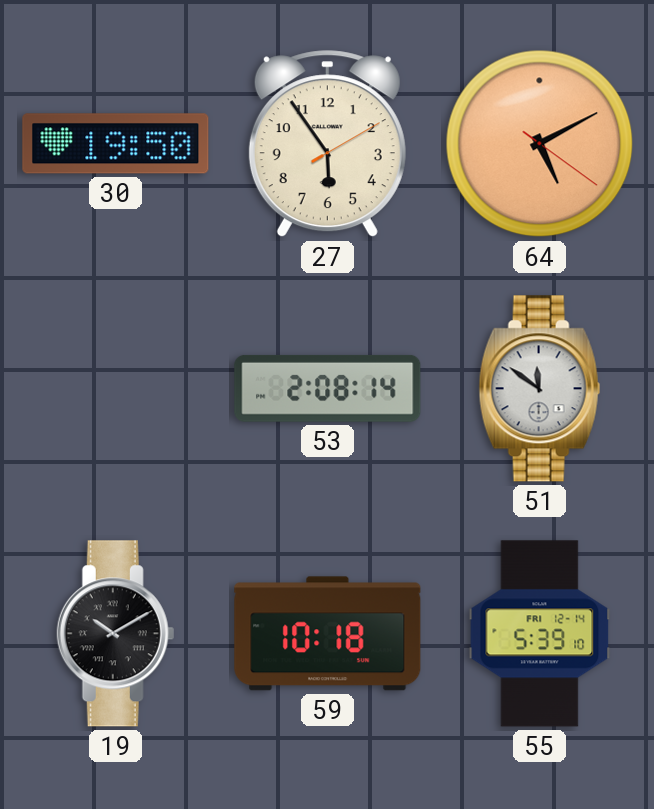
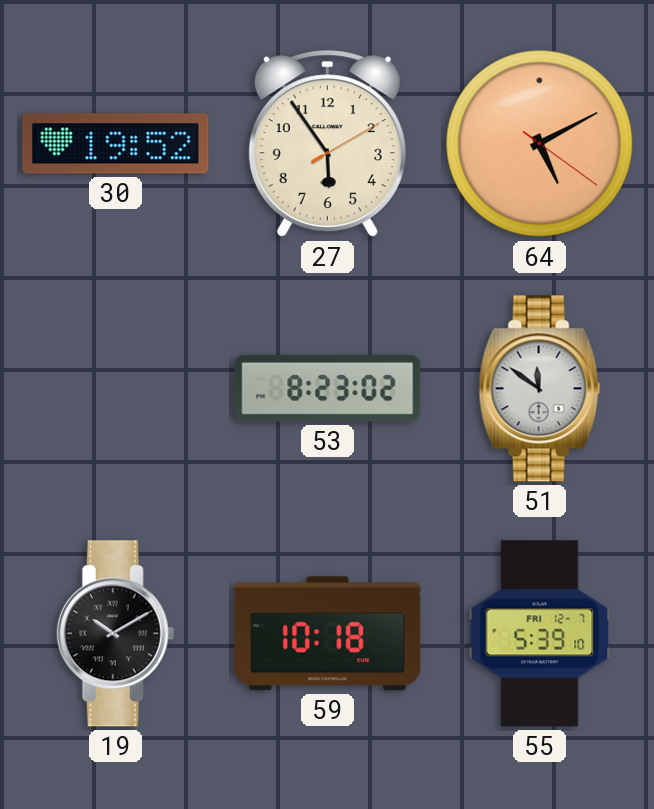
30: 19:50 -> 19:52 (116, 144)
53: 2:08 -> 8:23 (328, 388)
55 date: FRI 12-14 -> FRI 12-7 (540, 634)
